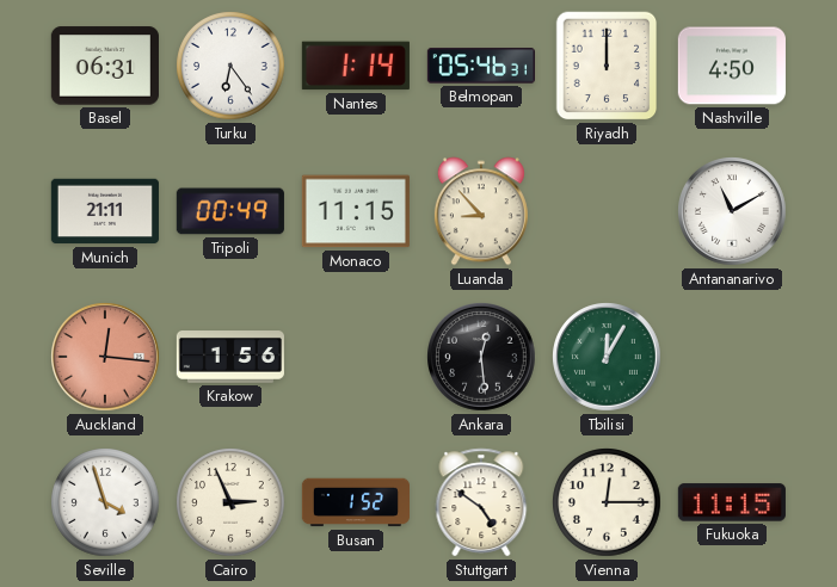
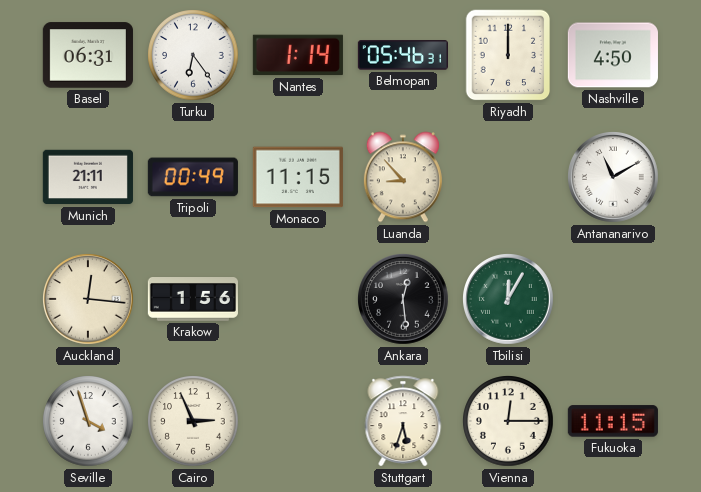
Auckland dial: salmon -> cream (89, 300)
Busan: 1:52 -> none (355, 502)
Stuttgart: 4:51 -> 5:33 (403, 421)
